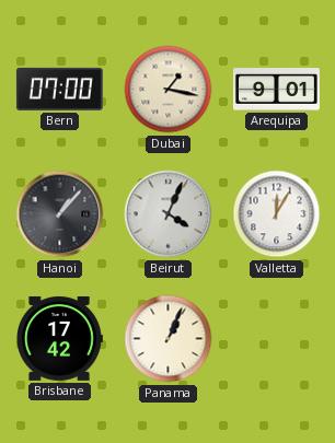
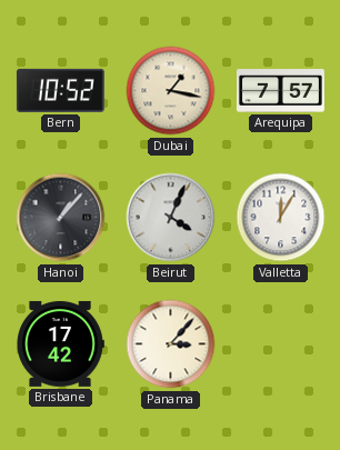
Bern: 07:00 -> 10:52 (60, 90)
Arequipa: 9:01 -> 7:57 (280, 91)
Panama: 1:04 -> 3:07 (171, 344)
